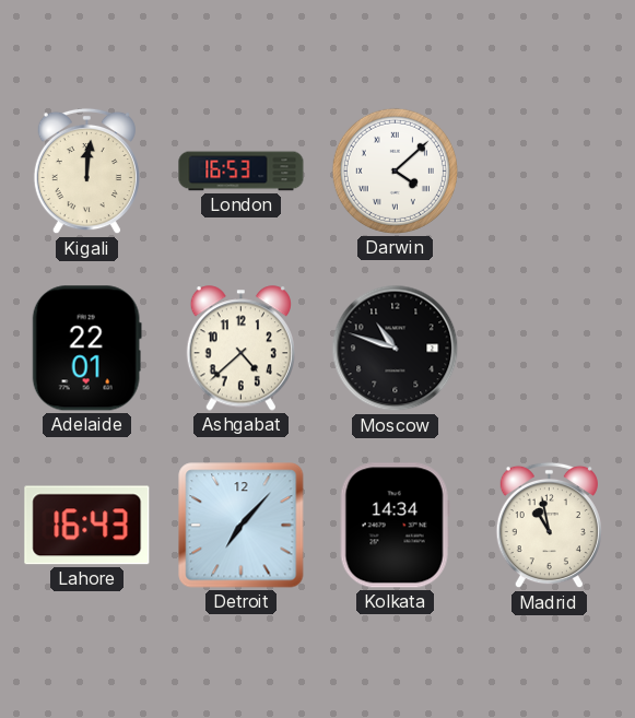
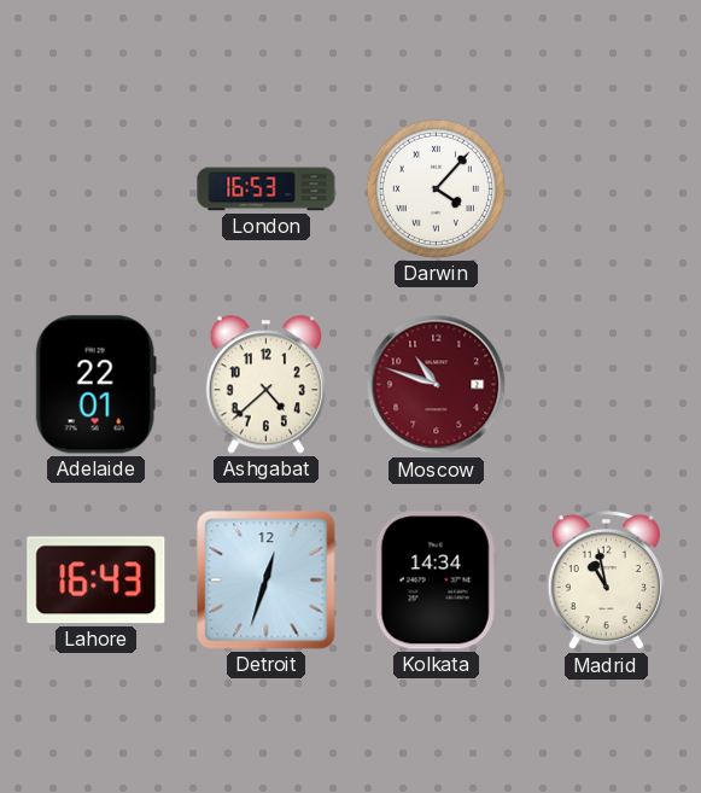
Kigali: 12:01 -> none (86, 172)
Darwin: 4:08 -> 4:07 (436, 188)
Moscow dial: black -> burgundy (437, 385)
Detroit: 7:07 -> 12:33 (267, 581)
